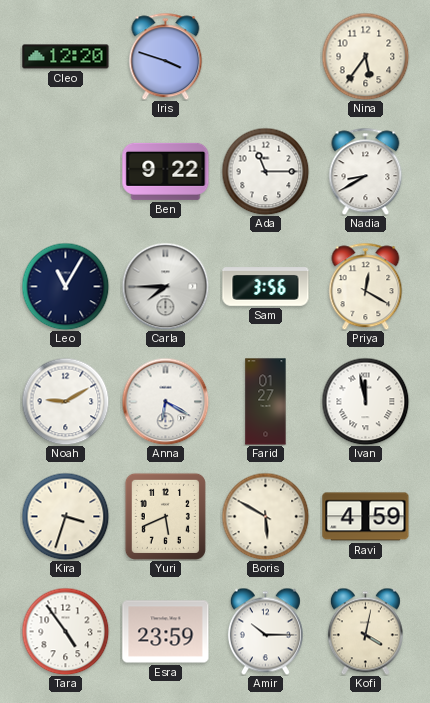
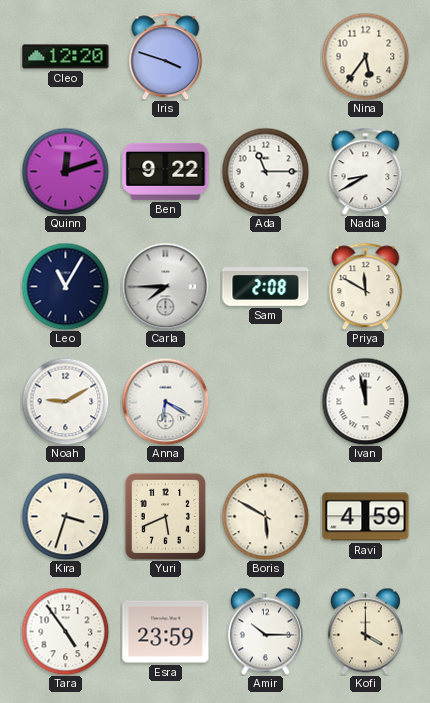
Quinn: none -> 12:12 (65, 171)
Sam: 3:56 -> 2:08 (266, 287)
Priya: 12:20 -> 11:50 (366, 286)
Farid: 01:27 -> none (266, 402)
Kofi: 4:02 -> 4:00 (365, 631)
